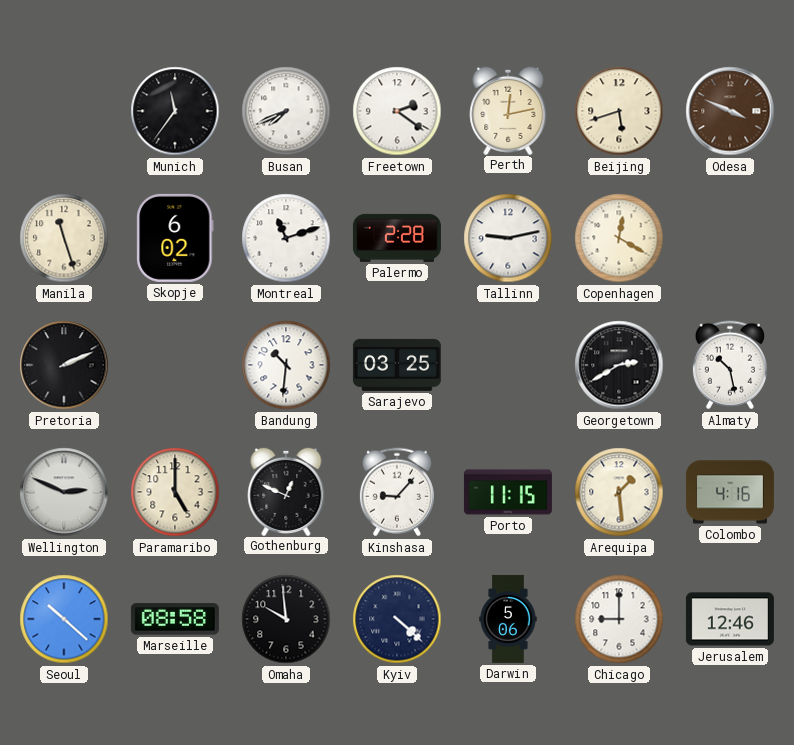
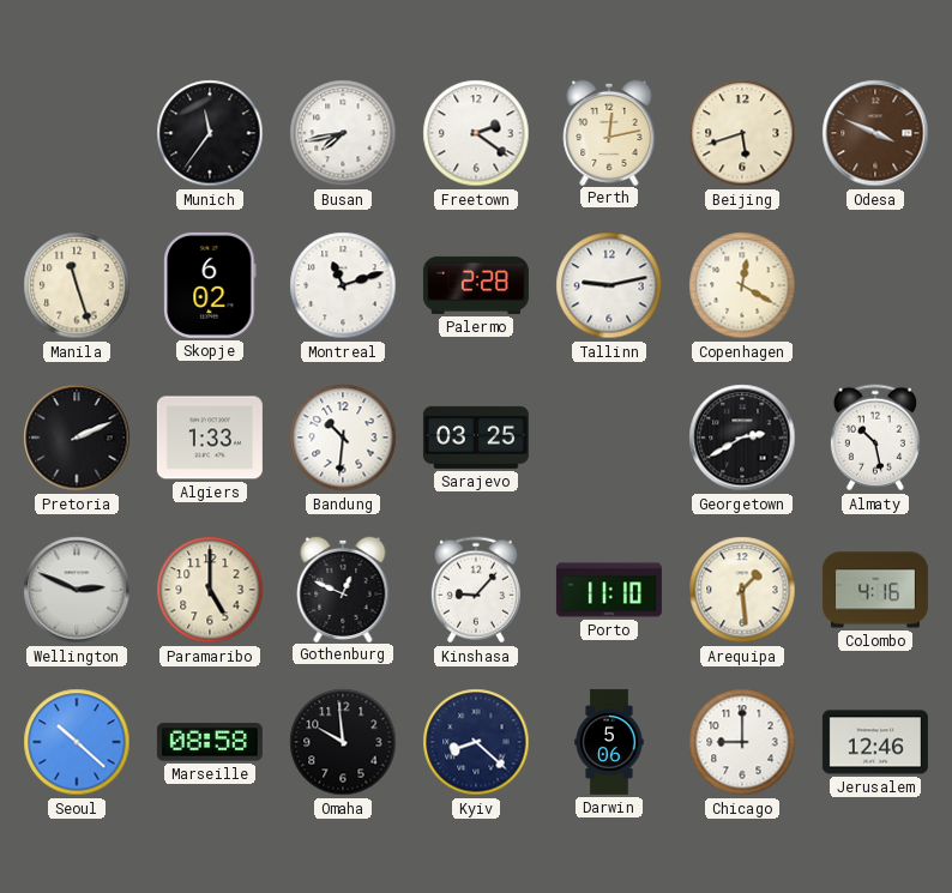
Busan: 7:41 -> 7:43 (343, 133)
Algiers: none -> 1:33 (210, 438)
Porto: 11:15 -> 11:10 (609, 590)
Kyiv: 4:22 -> 8:22 (476, 742)
